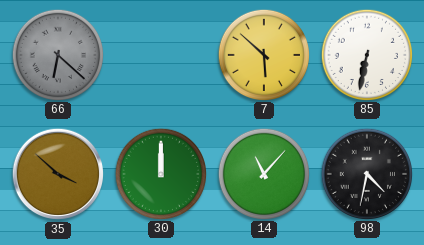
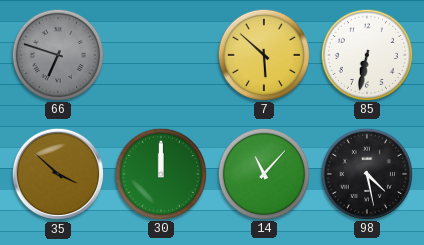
66: 6:22 -> 6:48 (57, 54)
98: 4:32 -> 4:28 (366, 173)
